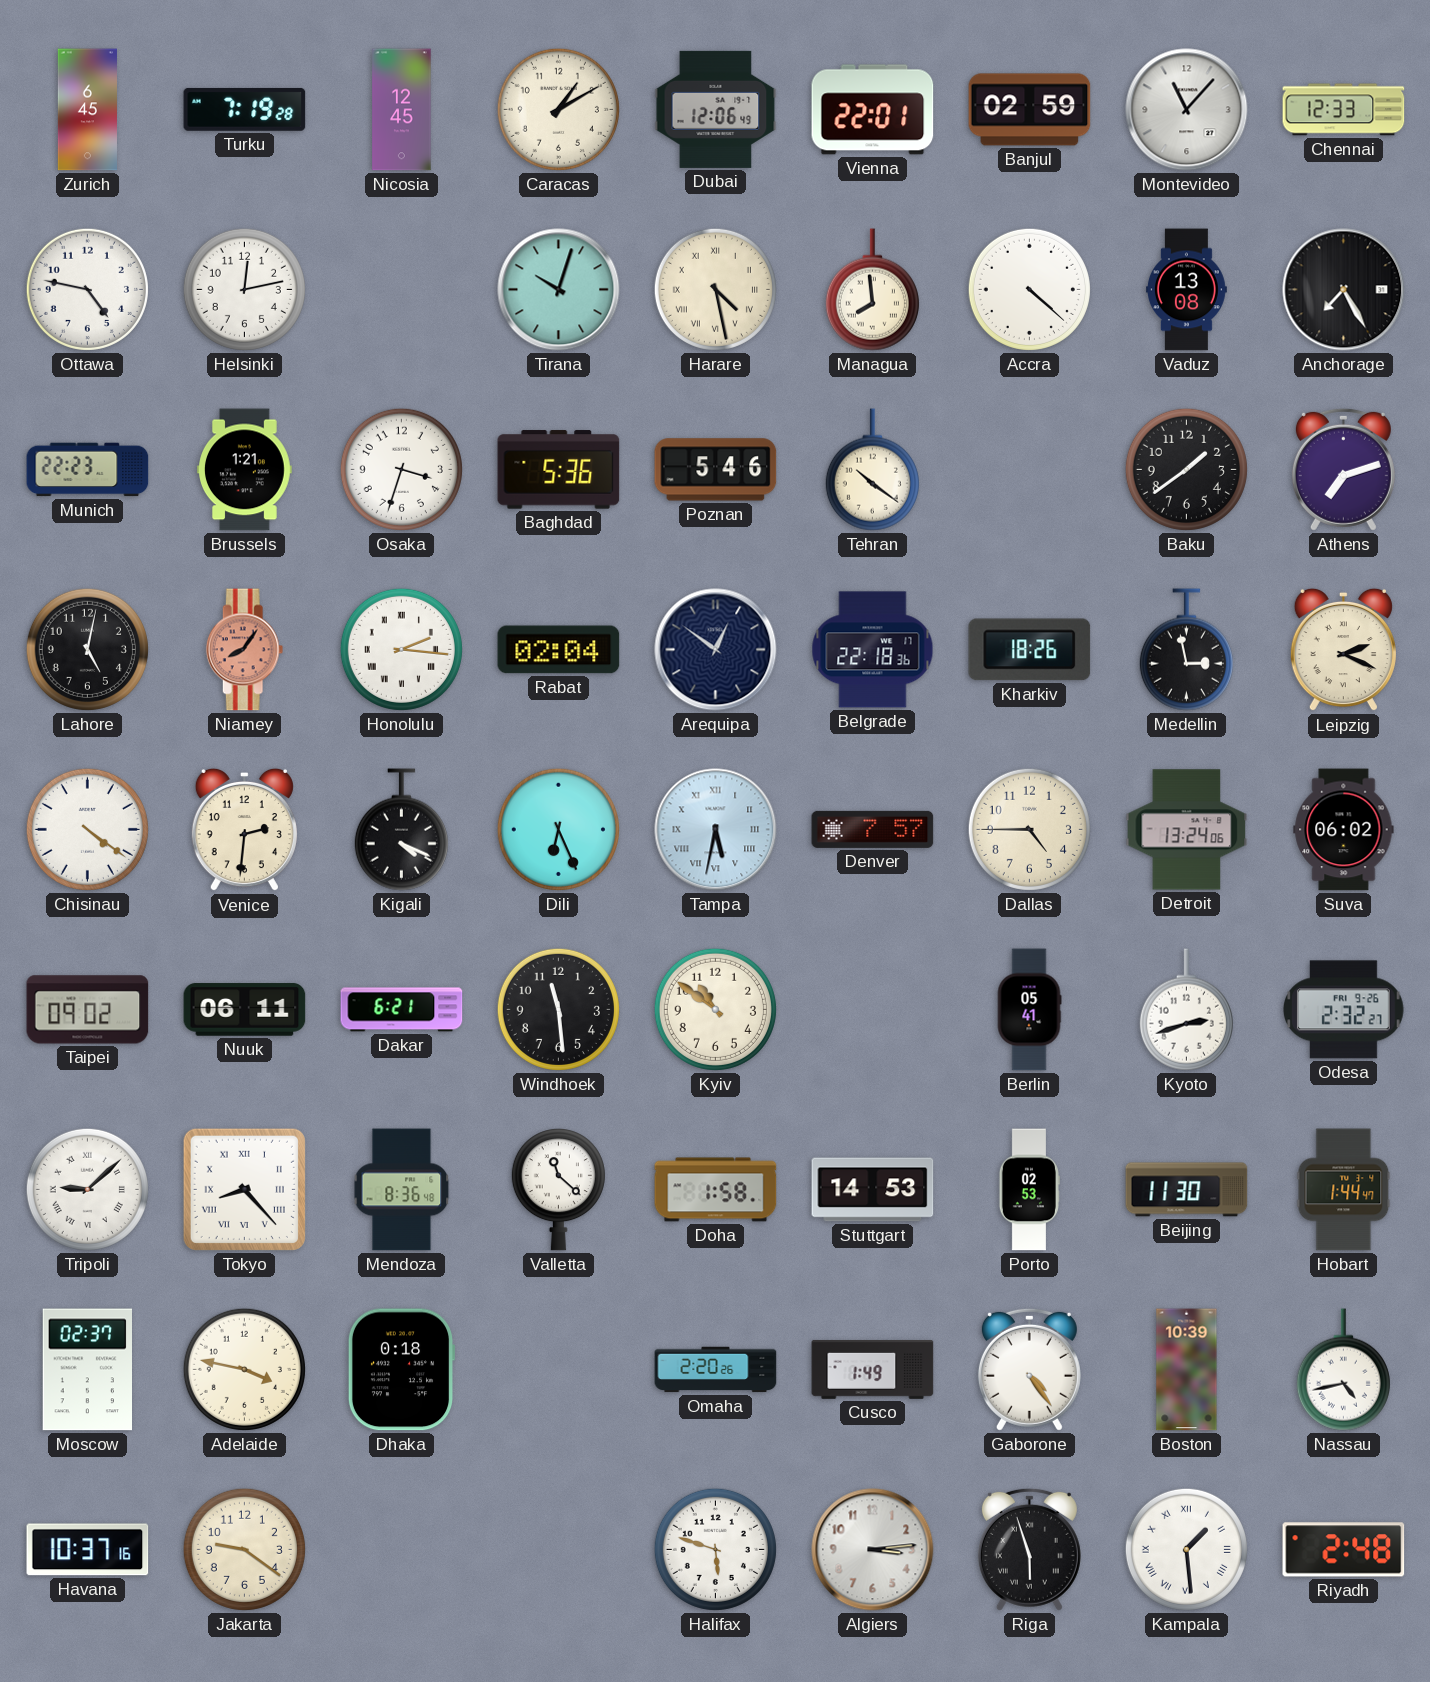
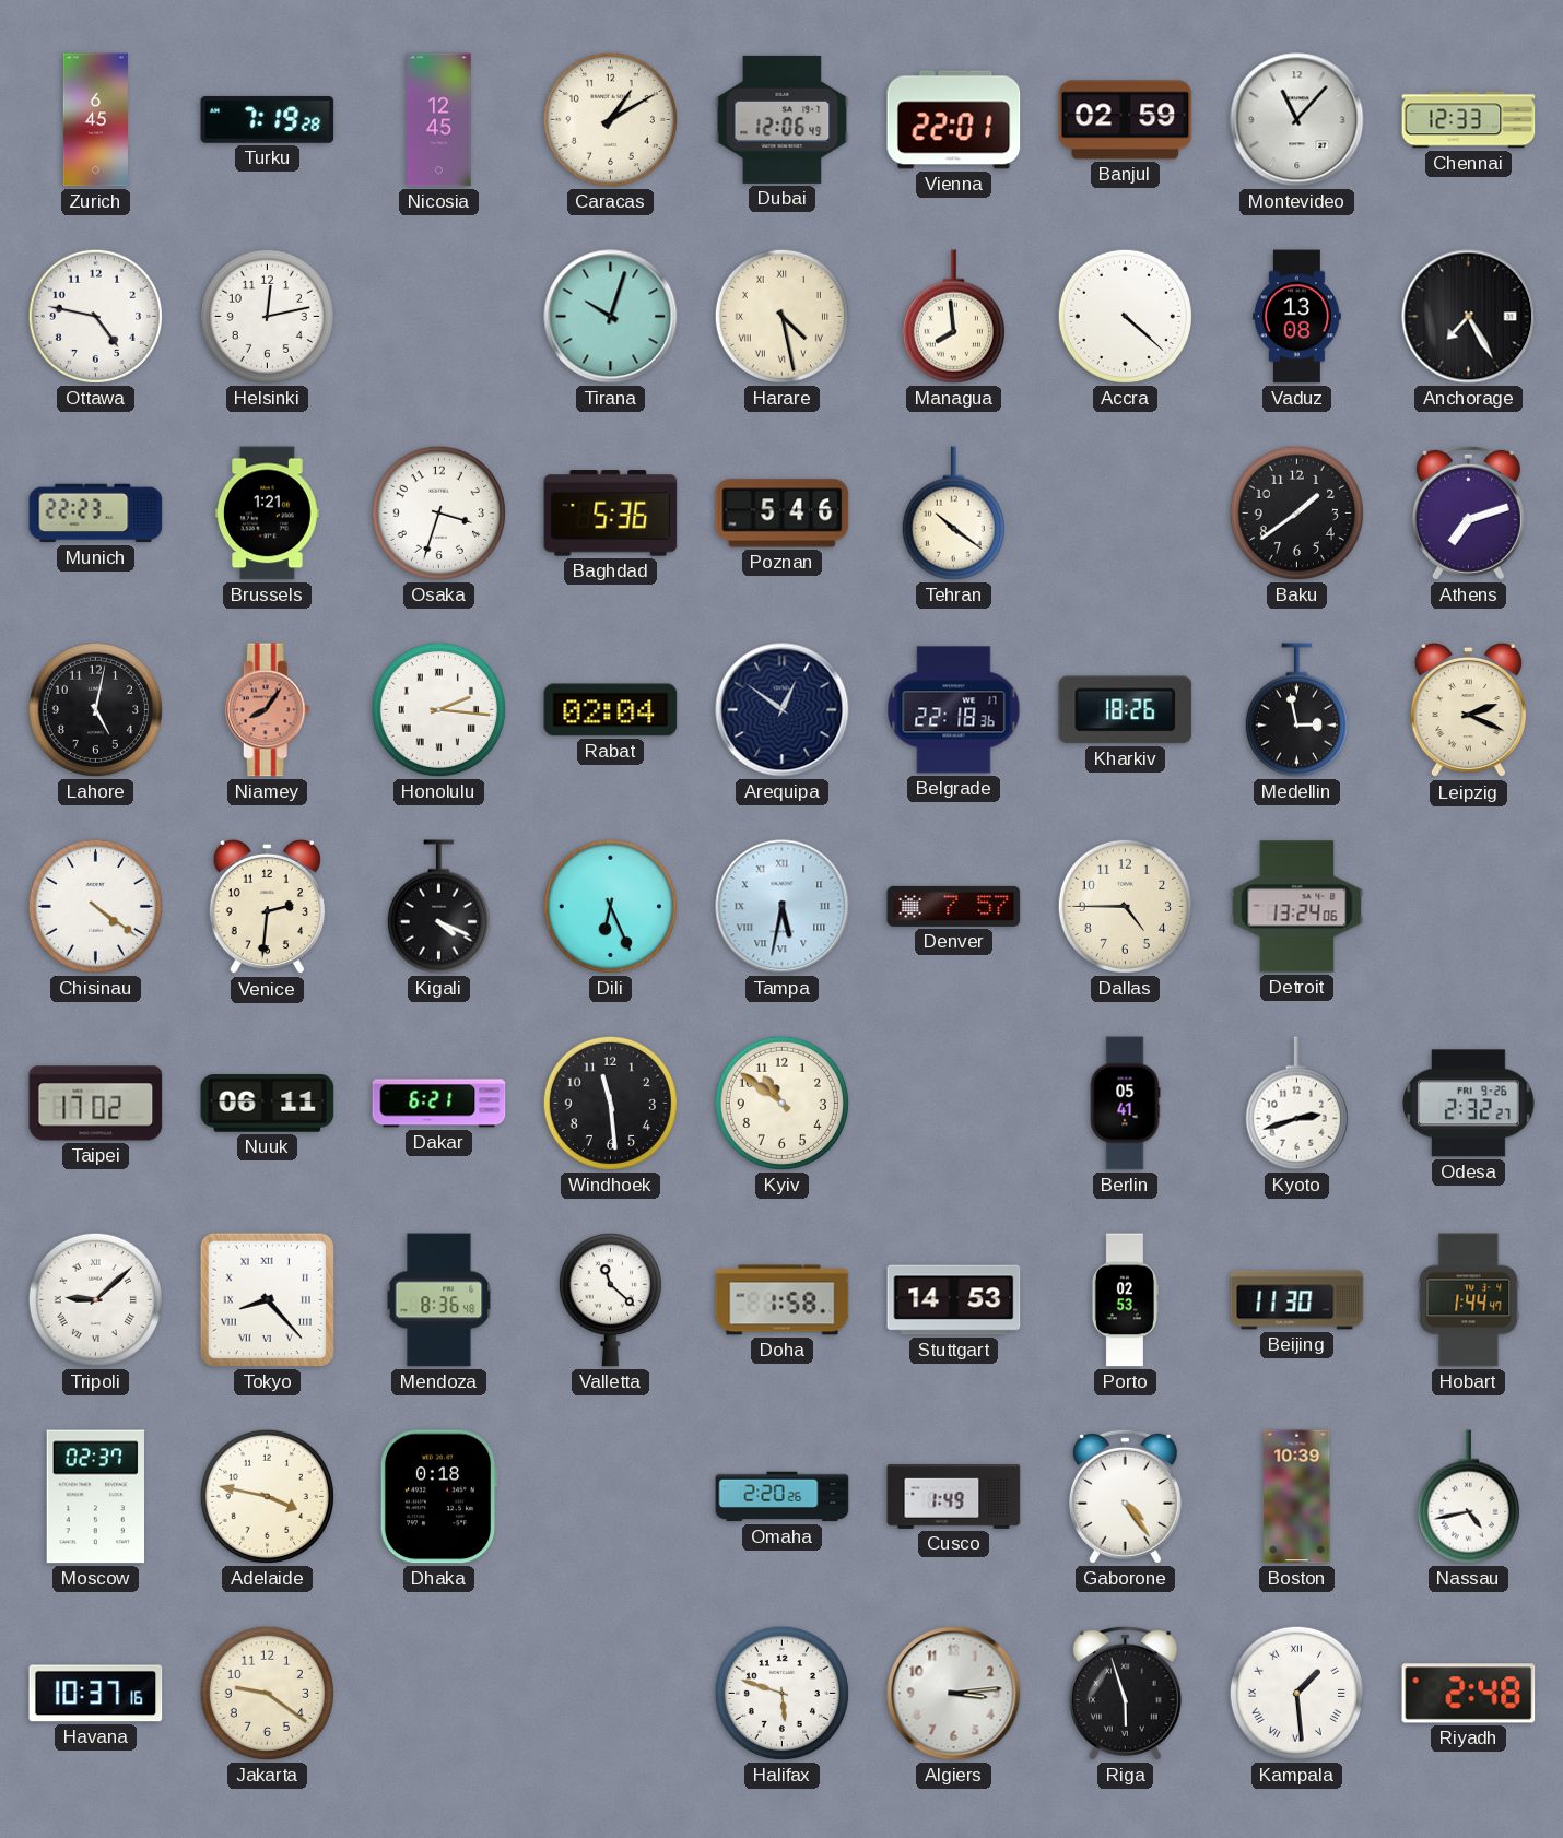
Suva: 06:02 -> none (1344, 830)
Taipei: 09:02 -> 17:02 (96, 1104)
